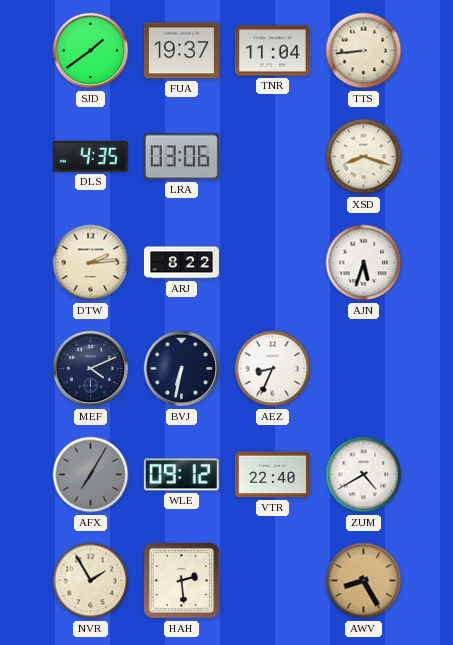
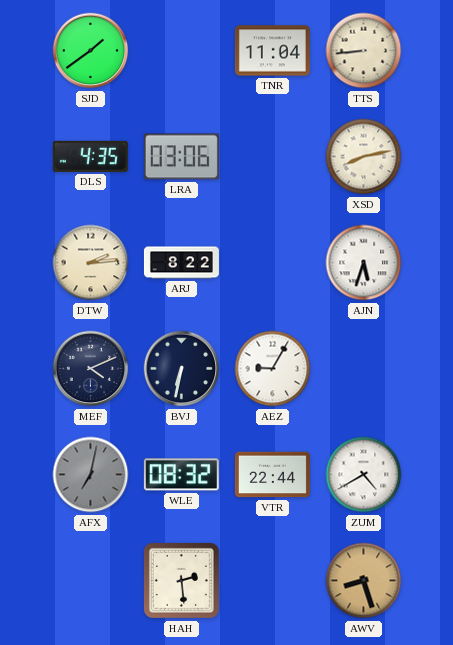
FUA: 19:37 -> none (181, 51)
XSD: 8:18 -> 8:13 (364, 157)
AEZ: 8:34 -> 9:05 (273, 369)
AFX: 7:05 -> 7:02 (91, 475)
WLE: 09:12 -> 08:32 (181, 475)
VTR: 22:40 -> 22:44 (272, 475)
NVR: 1:55 -> none (91, 581)
AWV: 8:25 -> 8:27 (364, 581)
